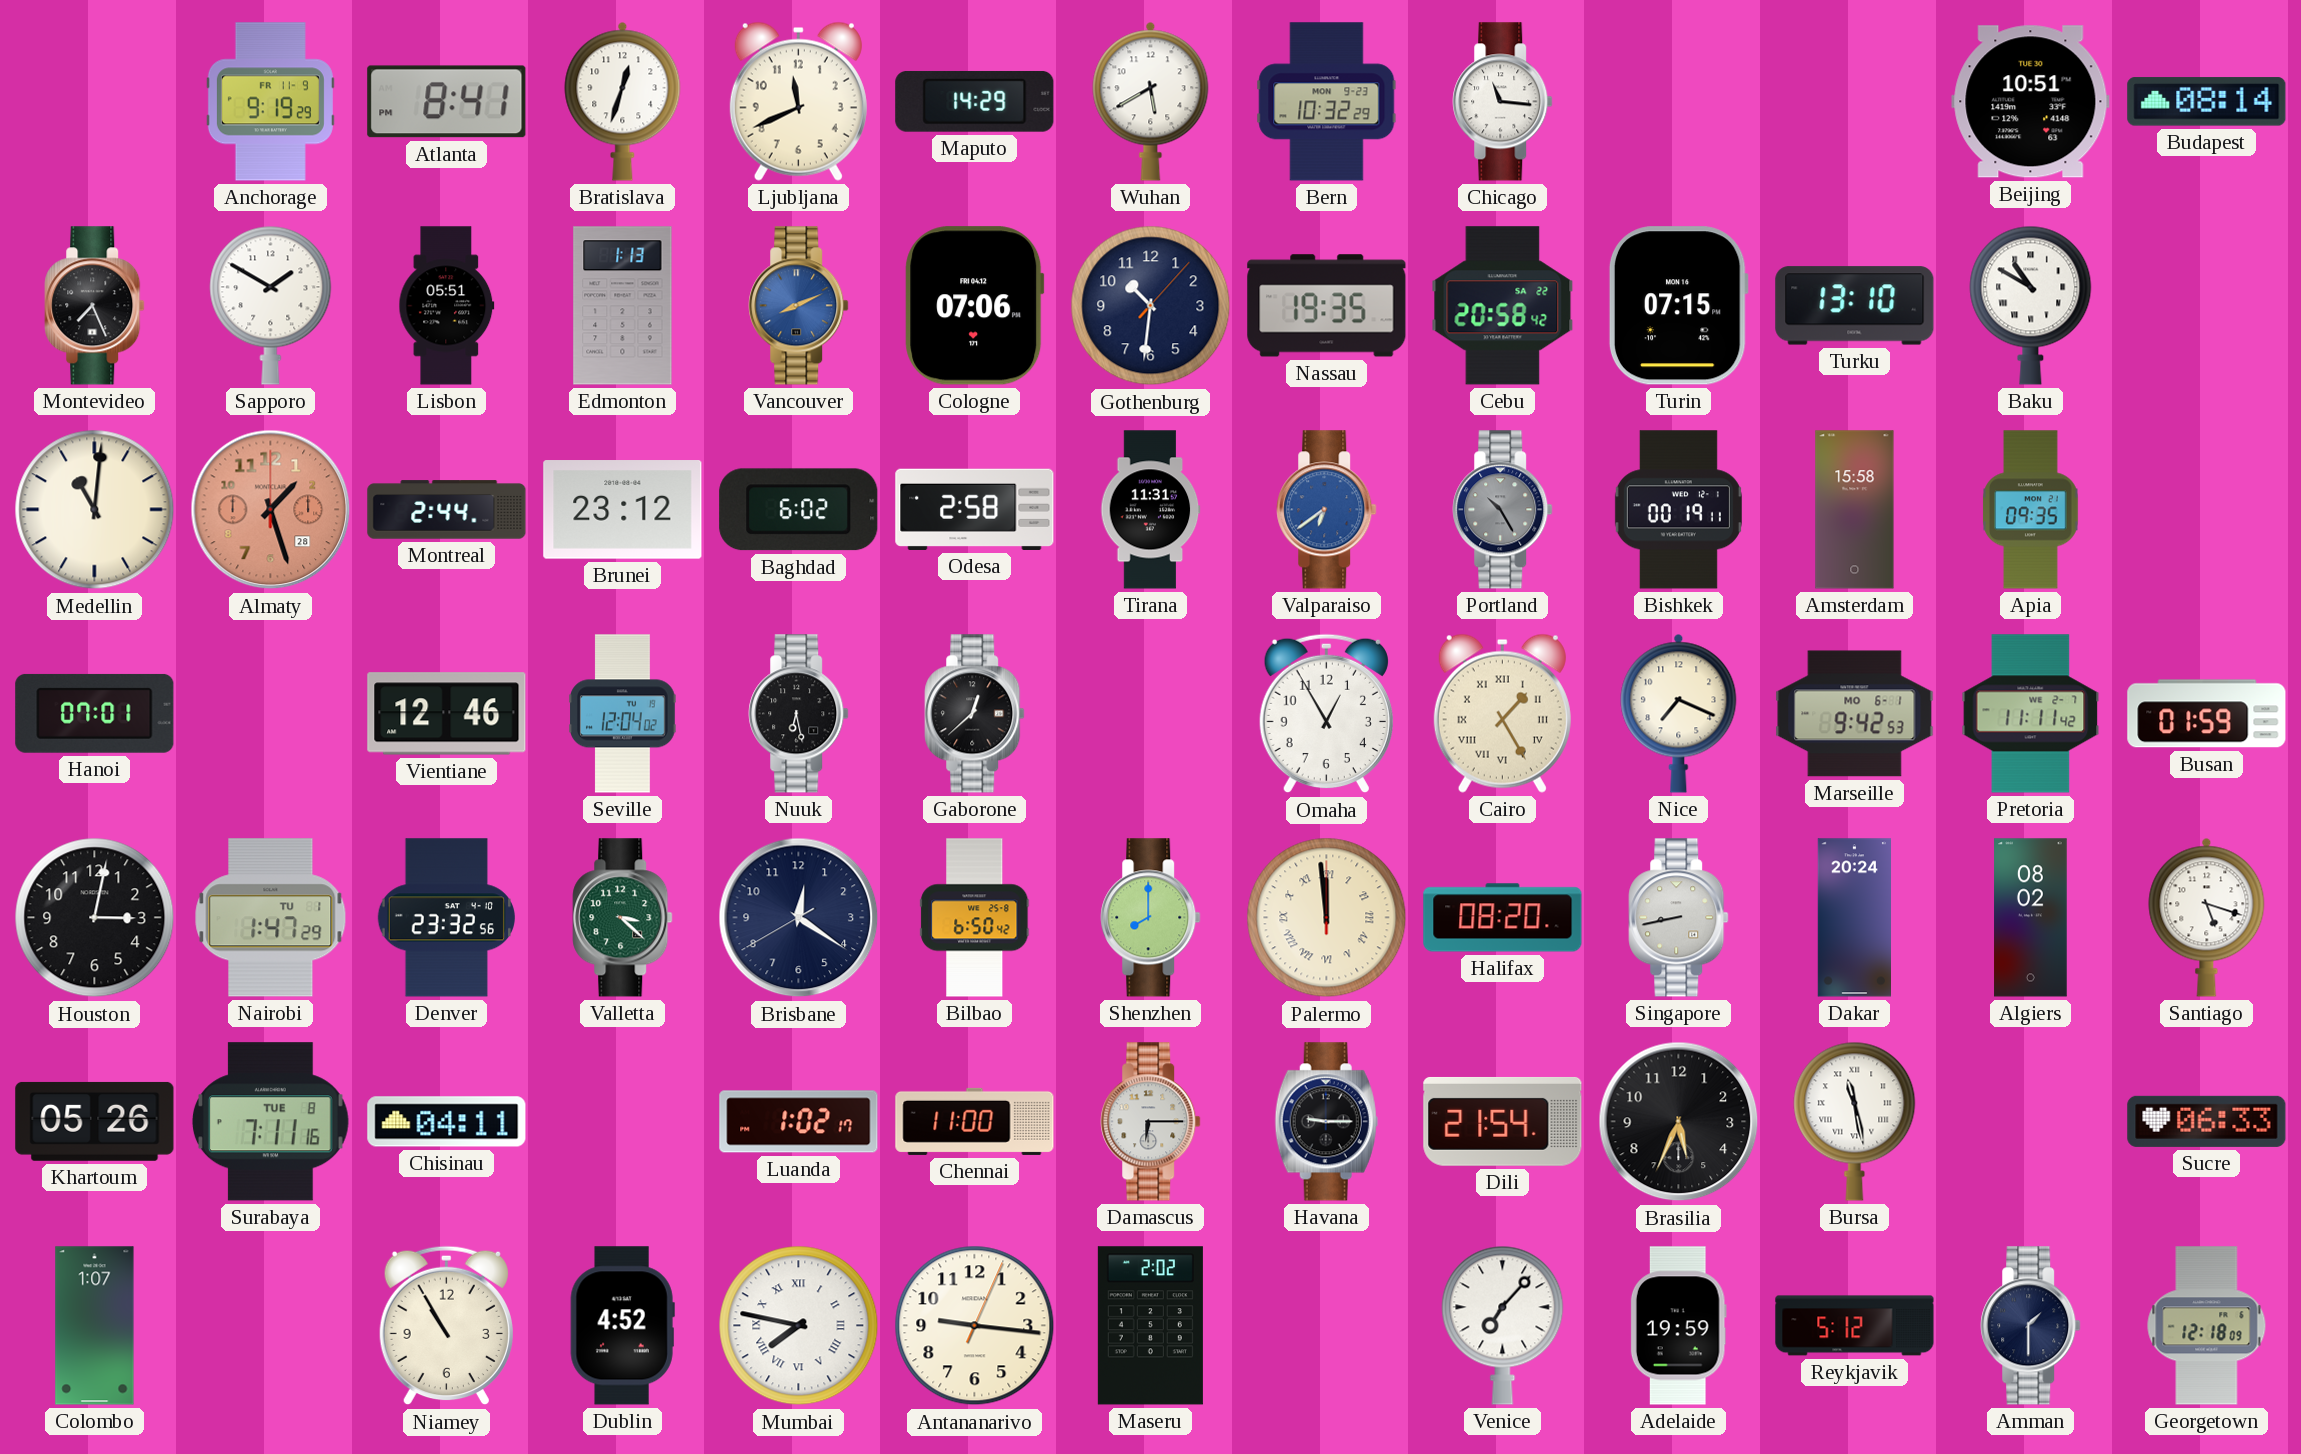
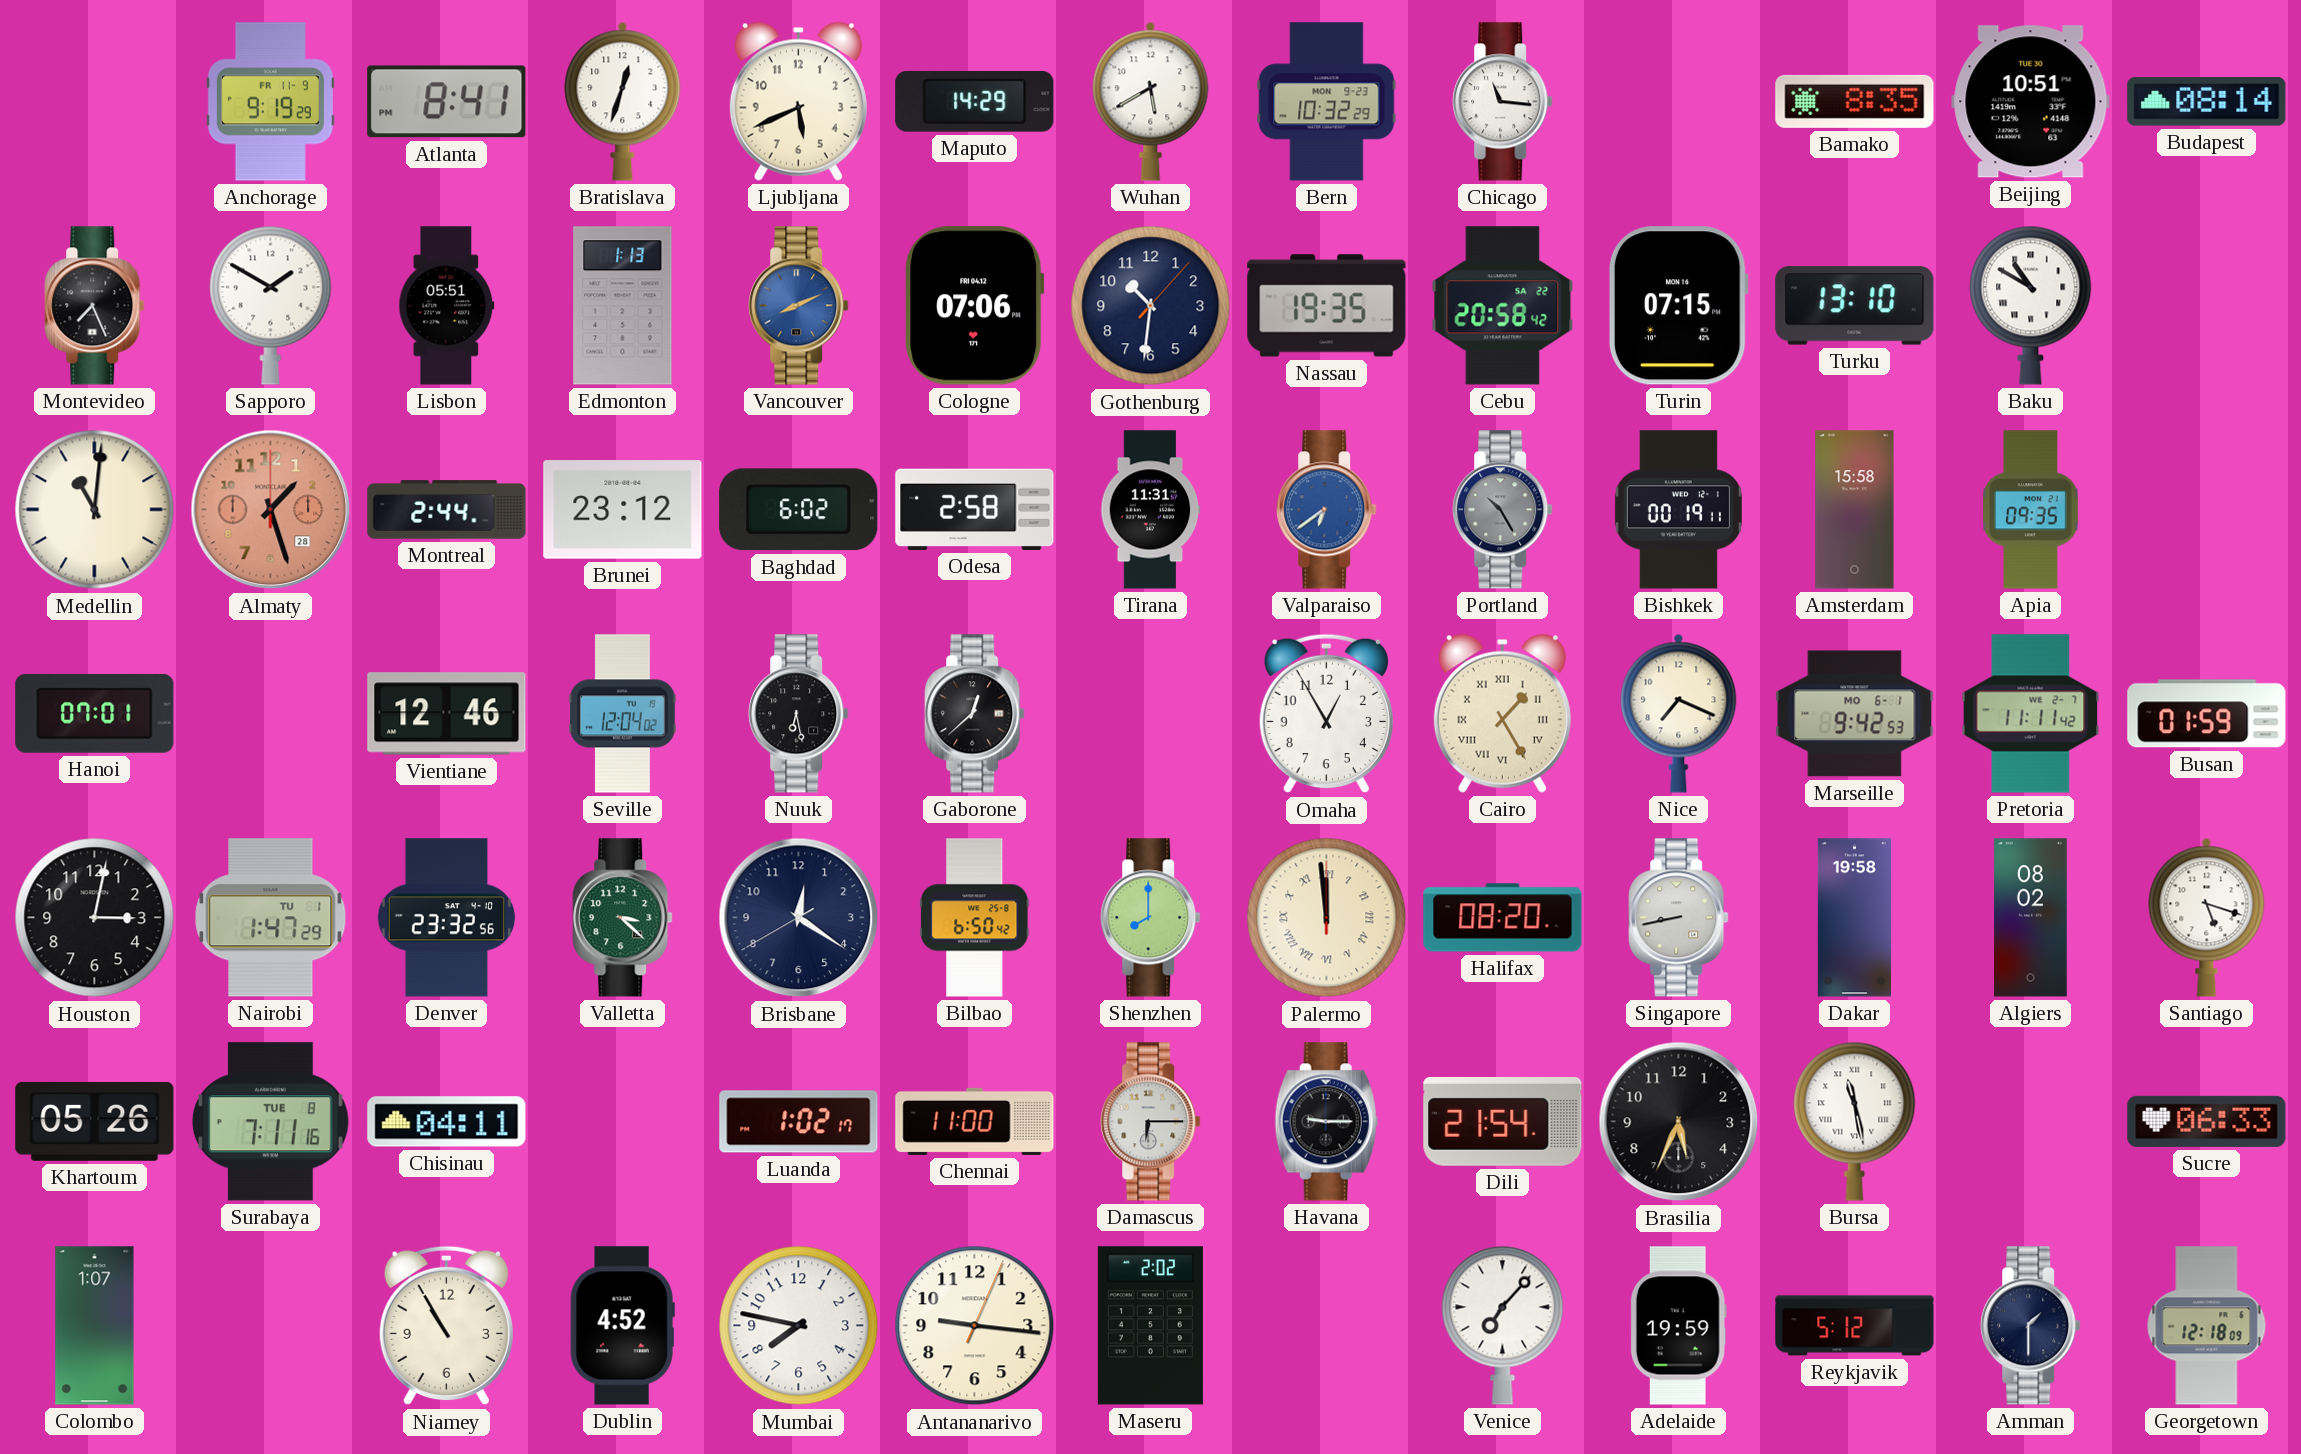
Ljubljana: 11:41 -> 5:41 (798, 101)
Bamako: none -> 8:35 (1855, 101)
Dakar: 20:24 -> 19:58 (1854, 918)
Mumbai numerals: Roman -> Arabic (799, 1326)
